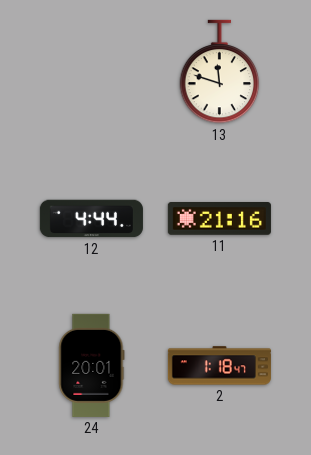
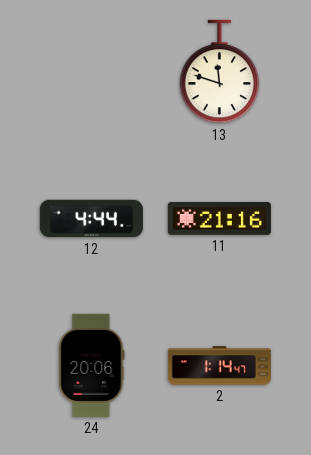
24: 20:01 -> 20:06 (92, 365)
2: 1:18 -> 1:14 (219, 366)
